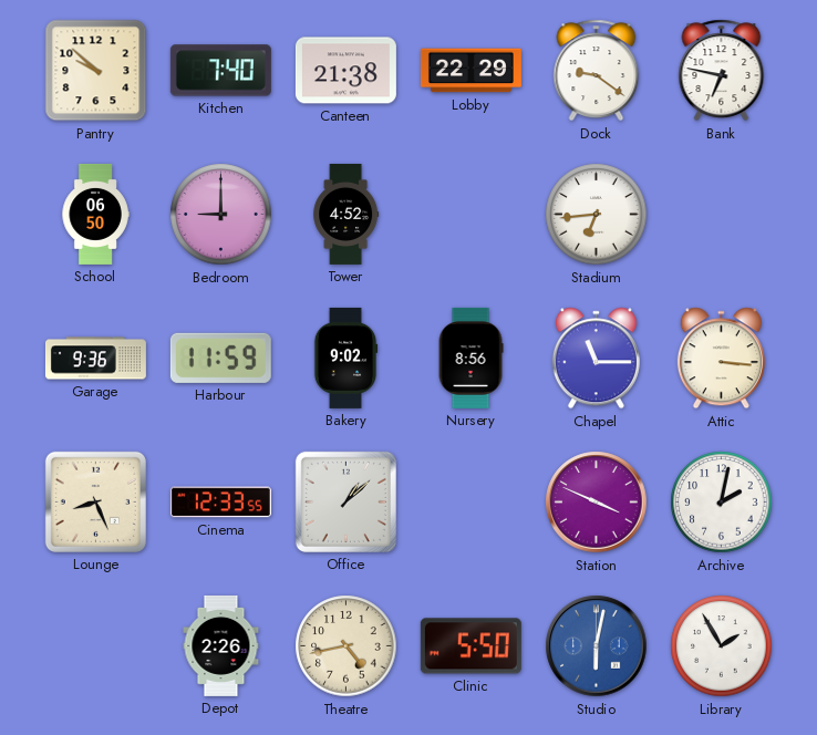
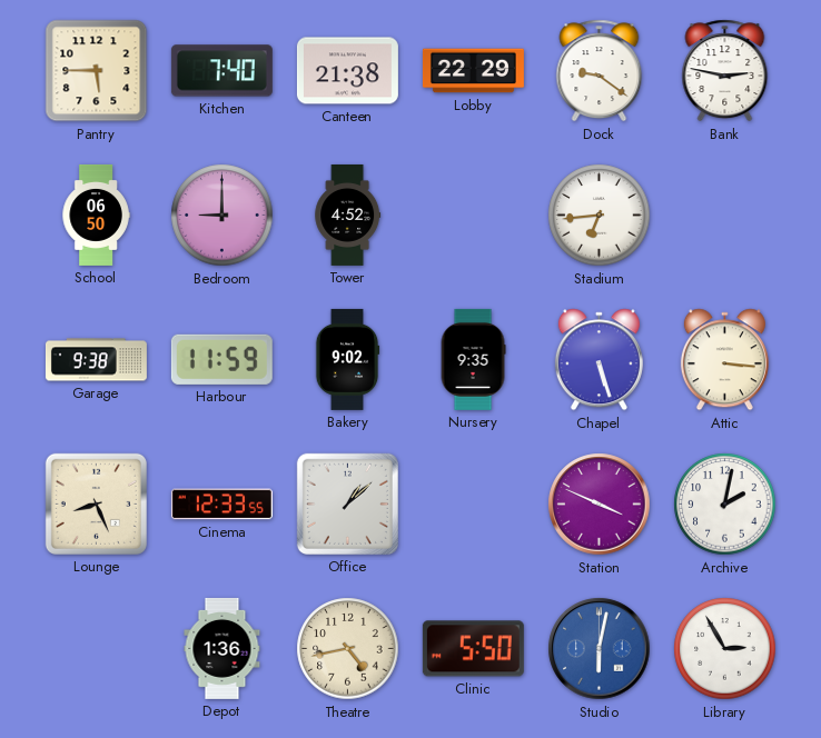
Pantry: 9:52 -> 5:45 (97, 71)
Bank: 6:47 -> 2:47 (725, 71)
Garage: 9:36 -> 9:38 (96, 360)
Nursery: 8:56 -> 9:35 (473, 359)
Chapel: 11:15 -> 5:27 (599, 360)
Depot: 2:26 -> 1:36 (222, 648)
Library: 1:55 -> 2:55 (725, 649)
